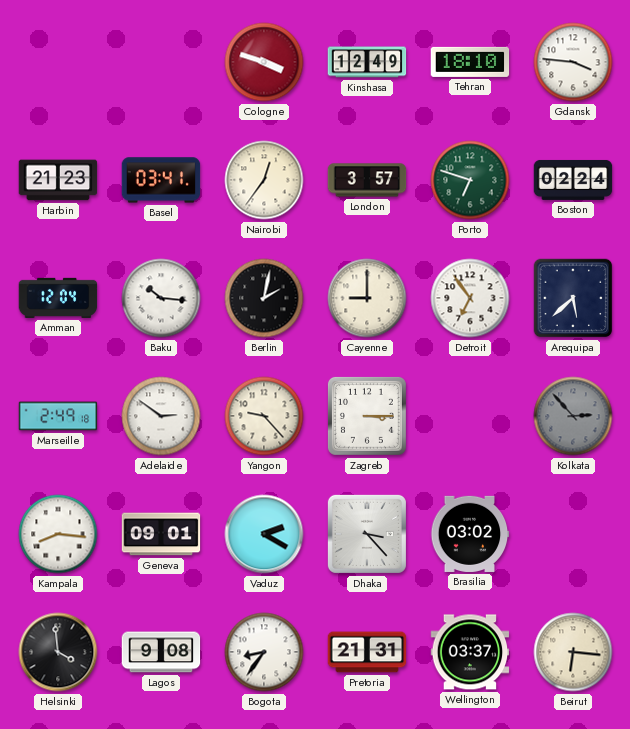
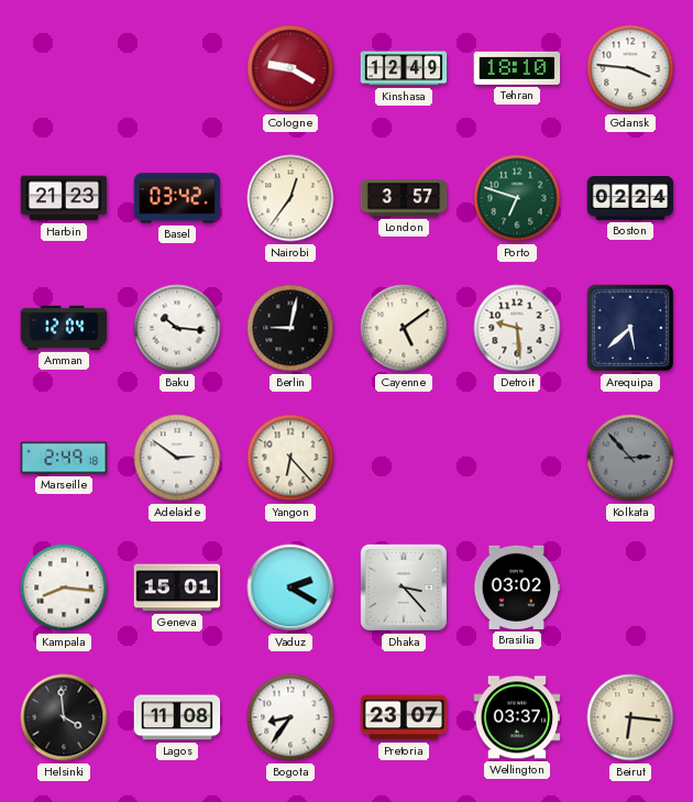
Cologne: 3:48 -> 9:20 (290, 68)
Basel: 03:41 -> 03:42 (177, 198)
Berlin: 2:02 -> 9:02 (290, 328)
Cayenne: 9:00 -> 5:09 (404, 328)
Detroit: 6:54 -> 9:29 (517, 328)
Yangon: 9:23 -> 6:23 (290, 458)
Zagreb: 3:15 -> none (367, 416)
Geneva: 09:01 -> 15:01 (177, 587)
Lagos: 9:08 -> 11:08 (177, 717)
Pretoria: 21:31 -> 23:07 (404, 717)
